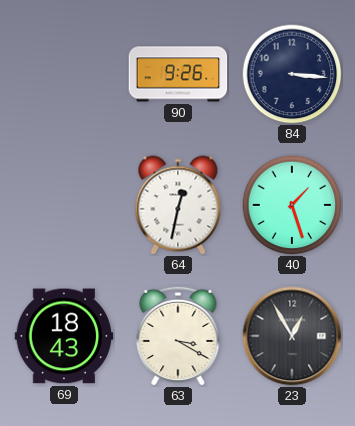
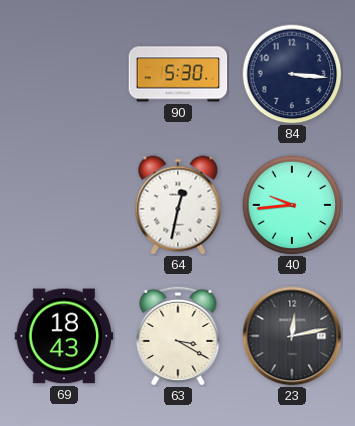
90: 9:26 -> 5:30 (178, 74)
40: 1:27 -> 9:44 (292, 205)
23: 12:55 -> 12:13 (292, 336)
